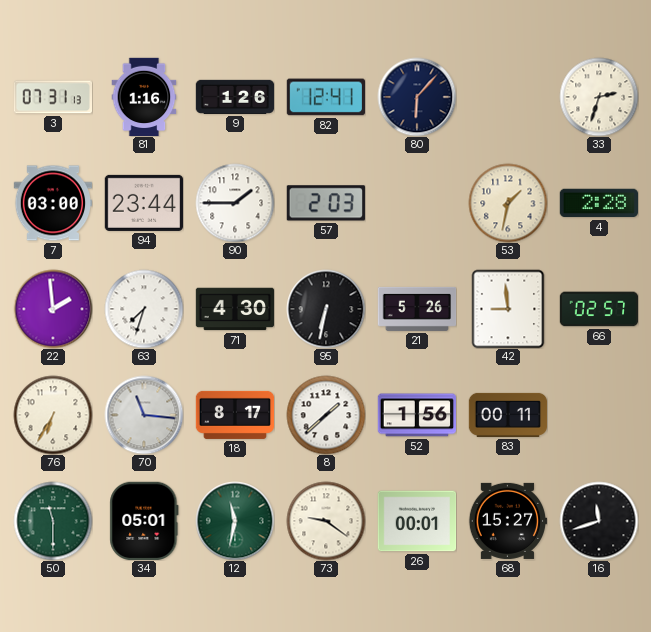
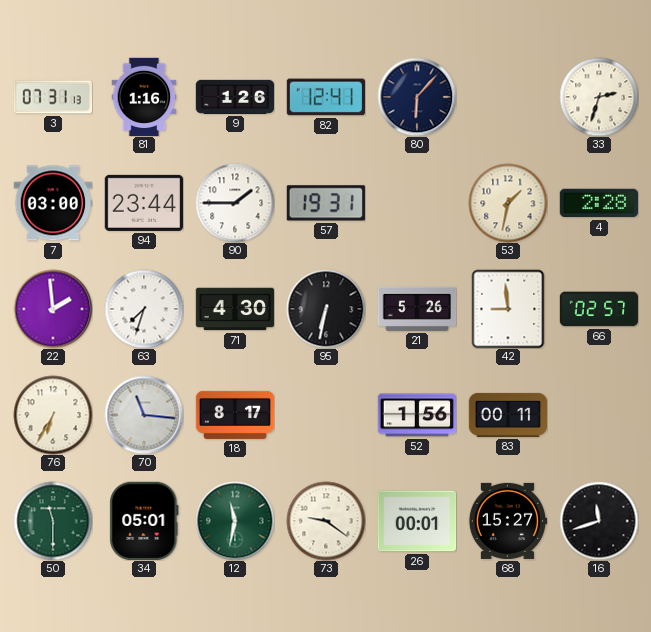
57: 2:03 -> 19:31 (326, 203)
8: 1:38 -> none (326, 415)
